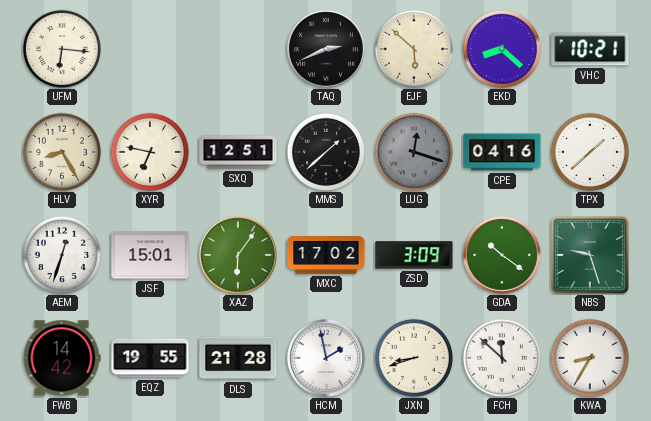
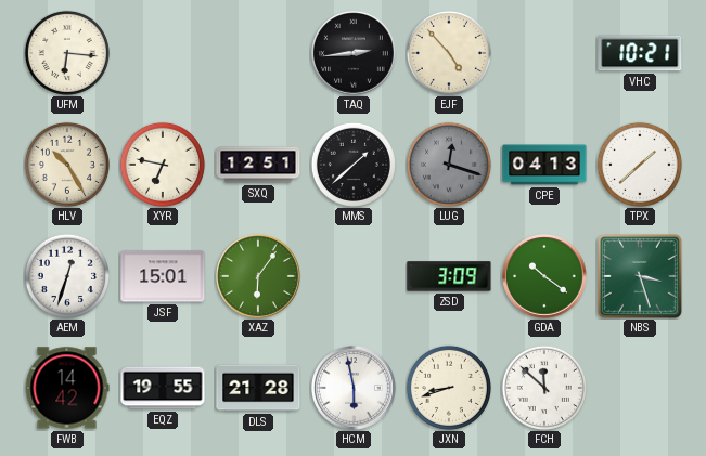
TAQ: 2:41 -> 2:44 (355, 54)
EJF: 5:52 -> 4:53 (449, 53)
EKD: 8:22 -> none (502, 49)
HLV: 8:25 -> 10:25 (67, 165)
CPE: 04:16 -> 04:13 (544, 165)
MXC: 17:02 -> none (326, 255)
NBS: 9:27 -> 3:27 (640, 276)
HCM: 1:58 -> 5:58 (355, 389)
KWA: 8:35 -> none (590, 358)
